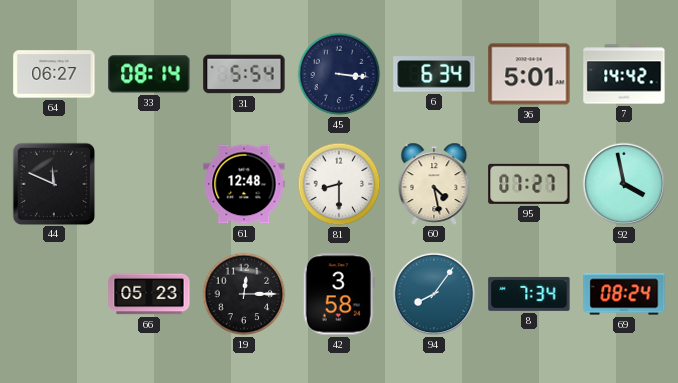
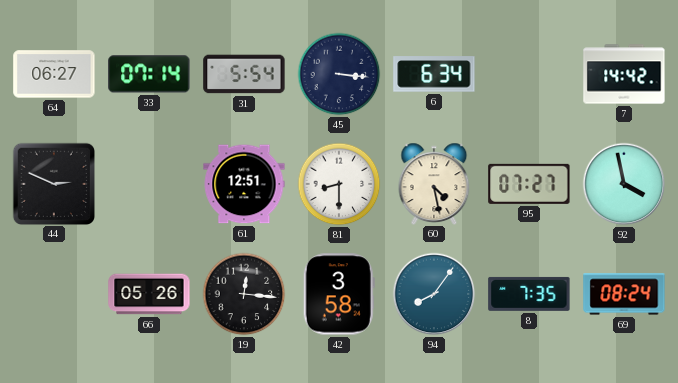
33: 08:14 -> 07:14 (149, 74)
36: 5:01 -> none (529, 74)
44: 11:49 -> 2:49 (53, 183)
61: 12:48 -> 12:51 (244, 184)
66: 05:23 -> 05:26 (149, 294)
19: 12:15 -> 12:16 (244, 294)
8: 7:34 -> 7:35 (529, 294)
